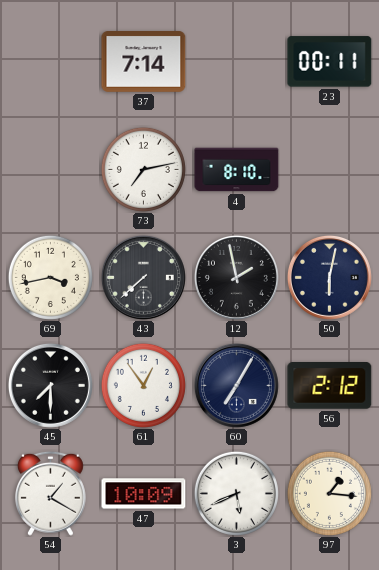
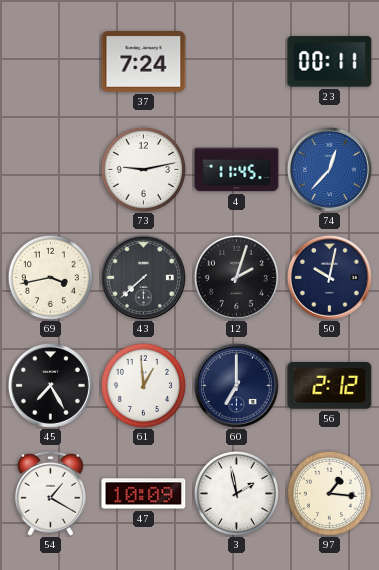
37: 7:14 -> 7:24 (144, 62)
73: 7:13 -> 9:13 (143, 169)
4: 8:10 -> 11:45 (237, 170)
74: none -> 12:37 (329, 169)
12: 1:58 -> 2:03 (236, 277)
50: 6:02 -> 10:02 (329, 277)
45: 7:30 -> 7:25 (50, 385)
61: 12:54 -> 12:59 (143, 385)
60: 7:05 -> 7:00 (236, 385)
3: 5:41 -> 1:58 (236, 493)
